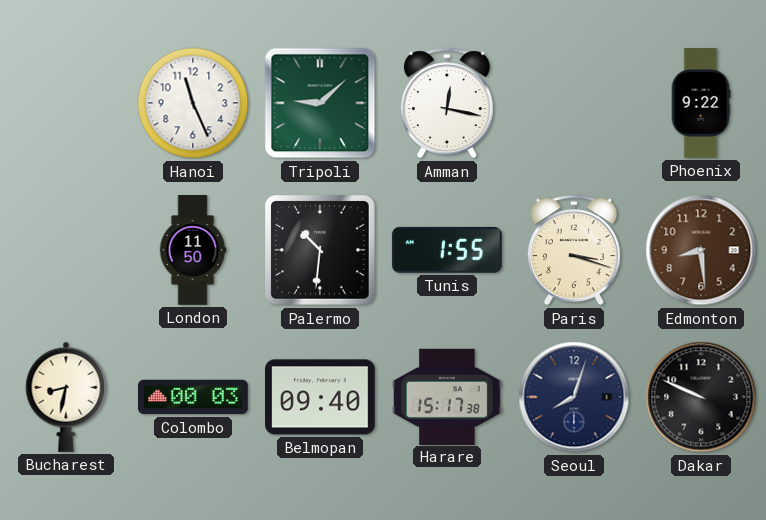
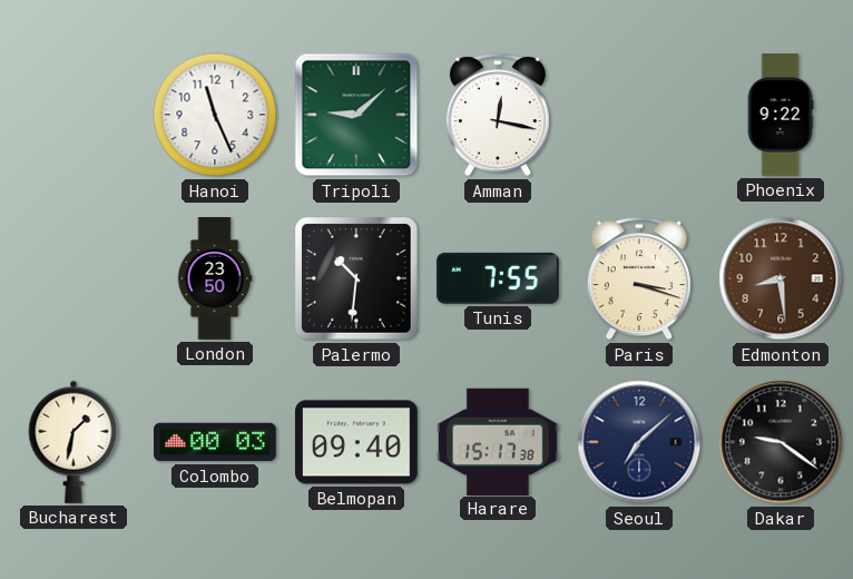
London: 11:50 -> 23:50 (215, 278)
Tunis: 1:55 -> 7:55 (498, 278)
Bucharest: 8:32 -> 1:32 (73, 442)
Seoul: 8:03 -> 7:08 (639, 442)
Dakar: 9:49 -> 9:21 (781, 442)
